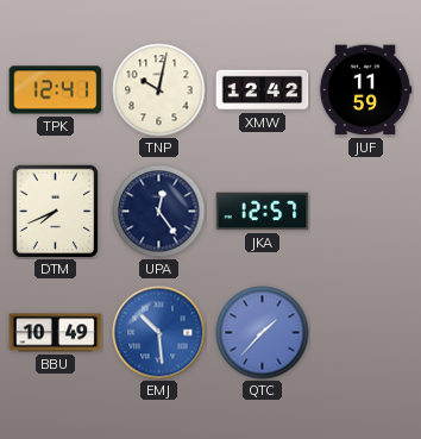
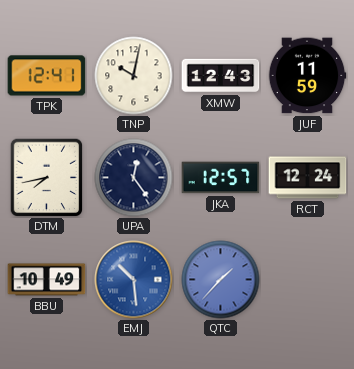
XMW: 12:42 -> 12:43 (221, 76)
DTM: 7:41 -> 7:43 (47, 177)
RCT: none -> 12:24 (308, 178)
